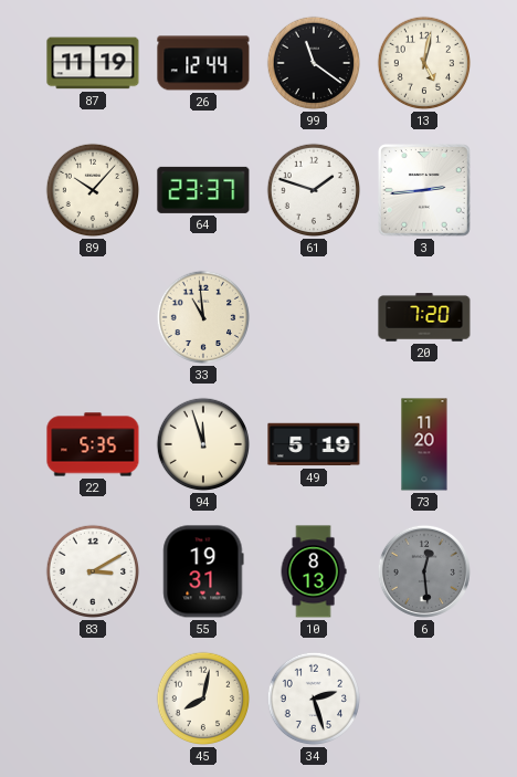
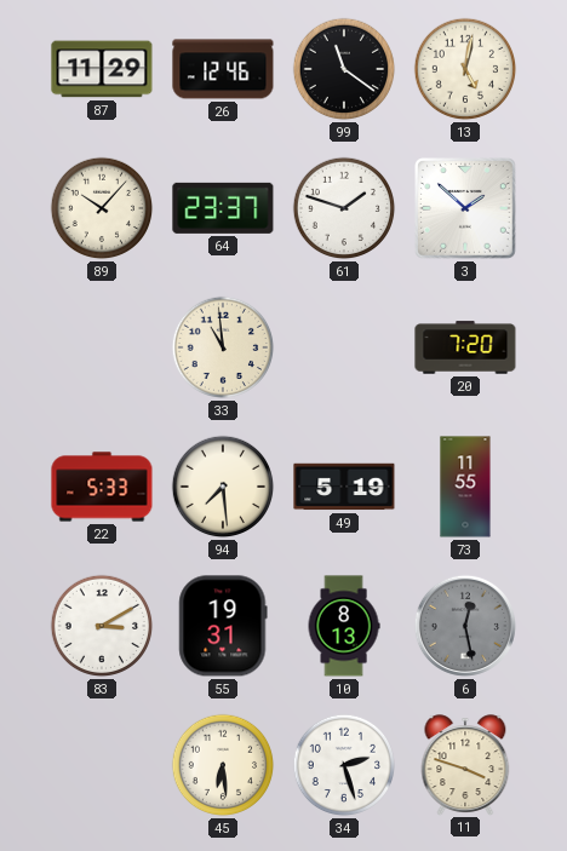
87: 11:19 -> 11:29 (102, 69)
26: 12:44 -> 12:46 (223, 69)
3: 2:44 -> 1:52 (466, 209)
22: 5:35 -> 5:33 (102, 487)
94: 11:57 -> 7:29 (223, 487)
73: 11:20 -> 11:55 (465, 487)
6: 12:29 -> 12:28 (465, 626)
45: 8:02 -> 6:29 (223, 765)
11: none -> 3:48 (465, 765)
